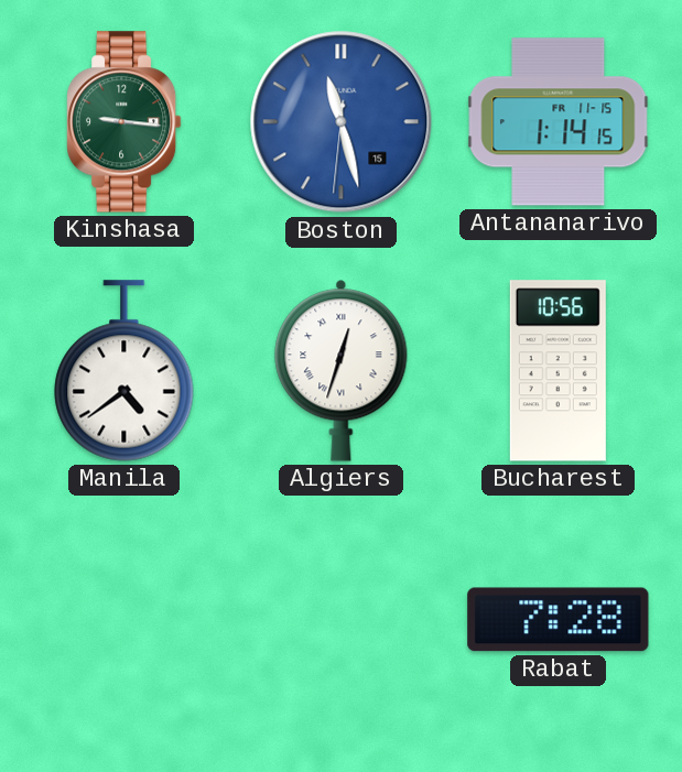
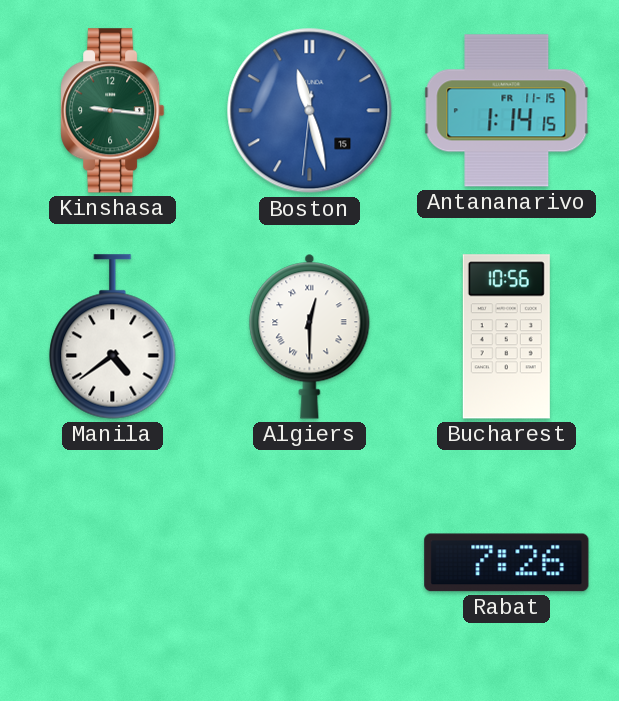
Algiers: 12:33 -> 12:30 (310, 336)
Rabat: 7:28 -> 7:26 (507, 563)
